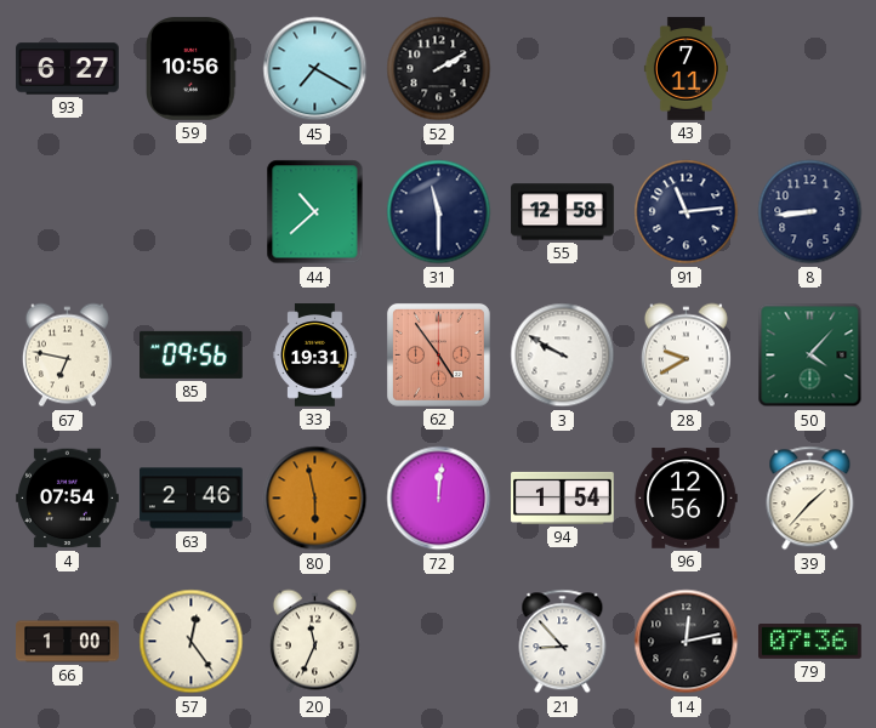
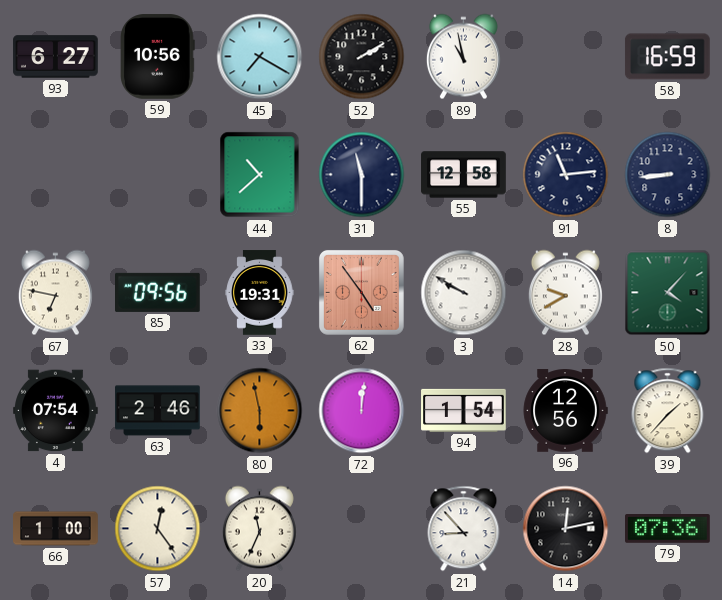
89: none -> 10:58 (463, 57)
43: 7:11 -> none (686, 69)
58: none -> 16:59 (668, 57)
